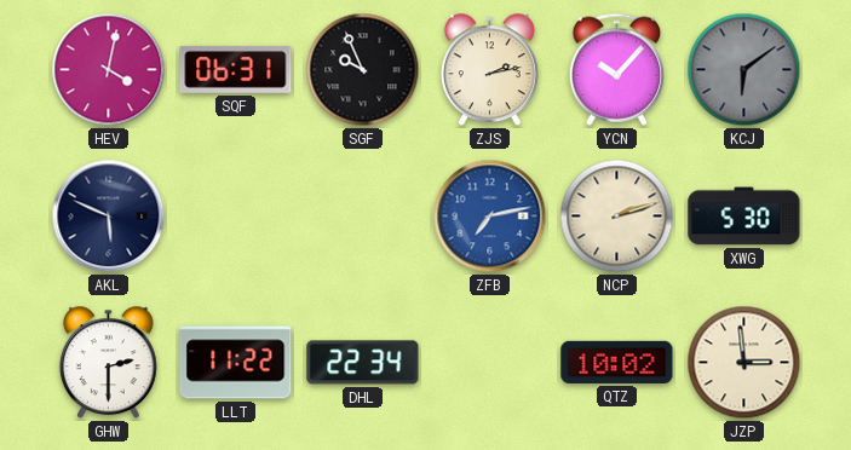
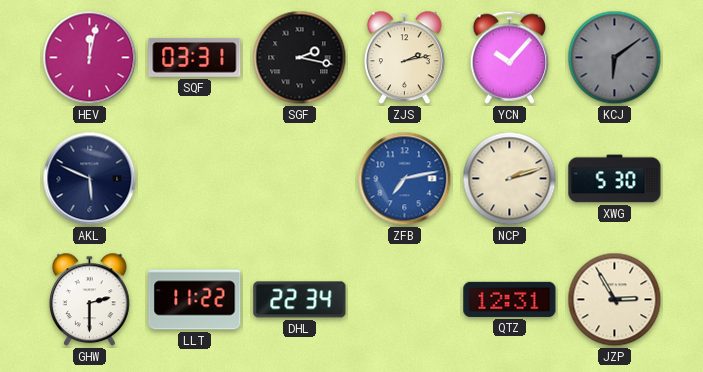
HEV: 4:02 -> 12:02 (90, 58)
SQF: 06:31 -> 03:31 (195, 57)
SGF: 9:56 -> 2:17 (300, 58)
QTZ: 10:02 -> 12:31 (510, 299)
JZP: 2:59 -> 2:55 (615, 300)
